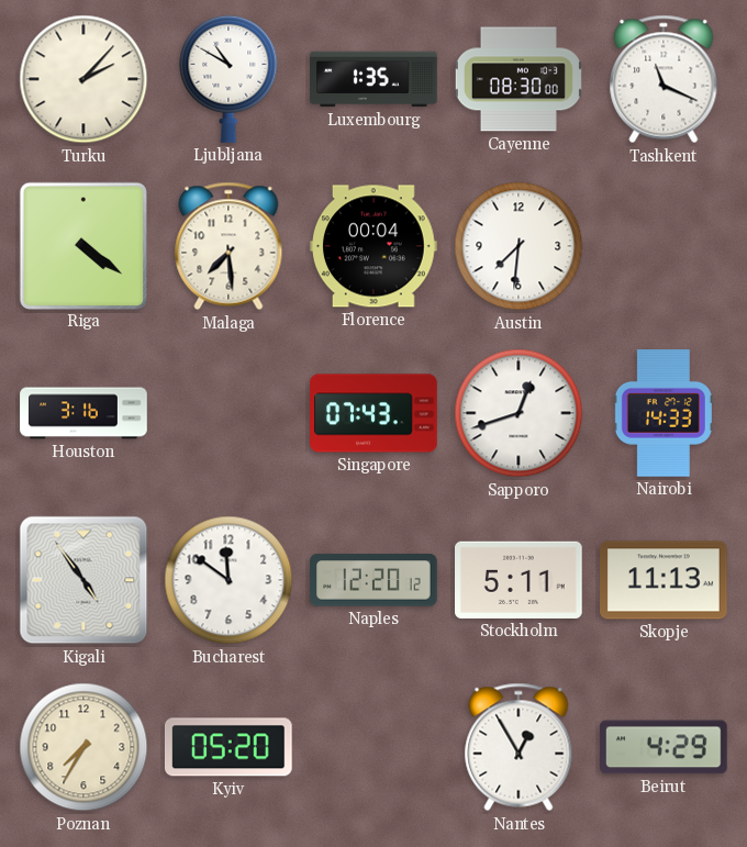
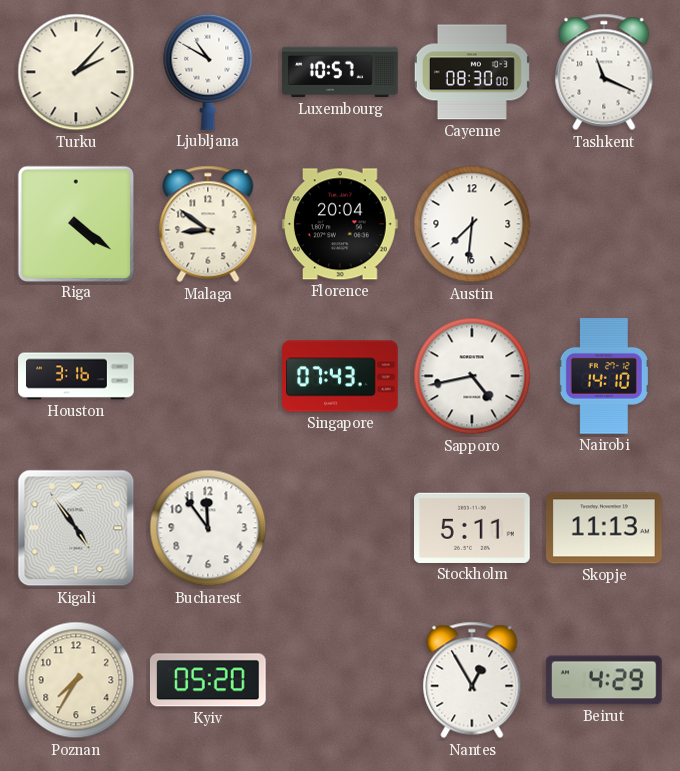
Luxembourg: 1:35 -> 10:57 (340, 72)
Malaga: 7:29 -> 8:51 (208, 224)
Florence: 00:04 -> 20:04 (341, 224)
Sapporo: 12:42 -> 4:43 (472, 376)
Nairobi: 14:33 -> 14:10 (604, 377)
Bucharest: 11:51 -> 11:54 (208, 528)
Naples: 12:20 -> none (374, 580)
